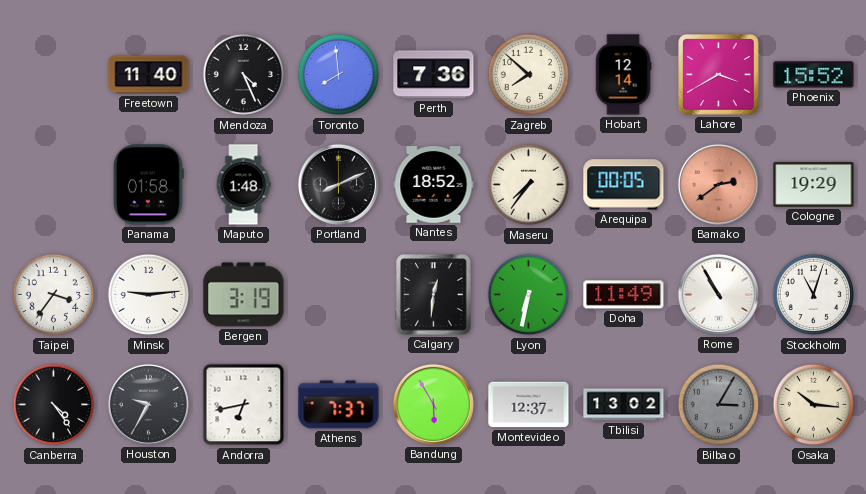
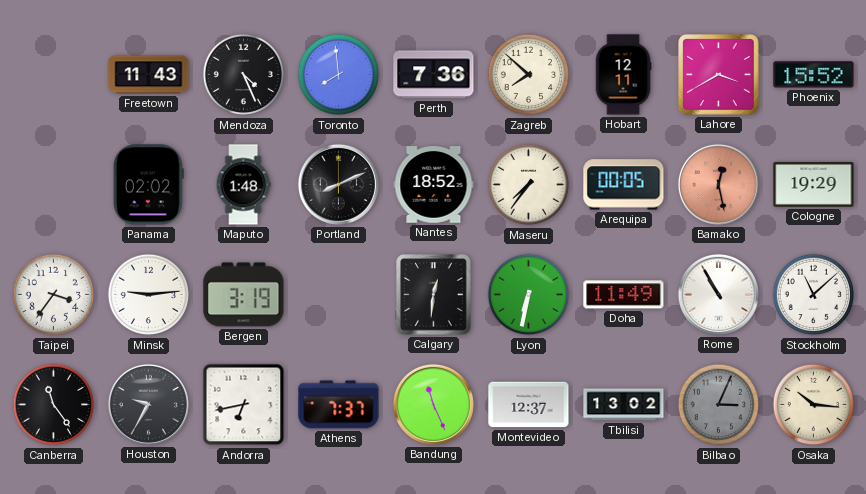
Freetown: 11:40 -> 11:43 (149, 75)
Hobart: 12:14 -> 12:11 (623, 75)
Panama: 01:58 -> 02:02 (148, 185)
Bamako: 2:39 -> 12:28 (718, 184)
Stockholm: 11:03 -> 11:08 (814, 295)
Canberra: 4:24 -> 11:24 (54, 405)
Bandung: 5:55 -> 11:26 (433, 404)
Bilbao: 3:05 -> 3:04 (719, 405)
